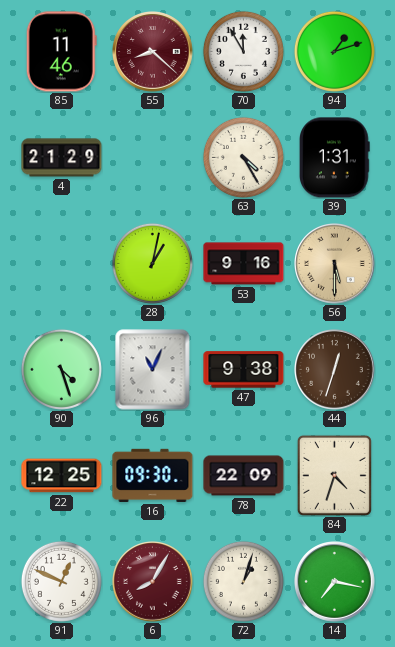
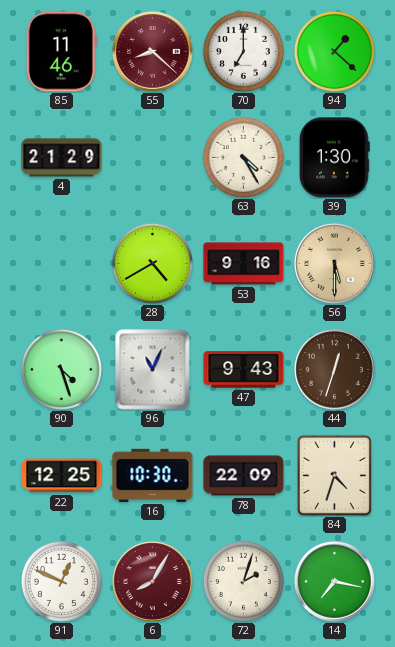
70: 11:55 -> 7:00 (243, 51)
94: 1:12 -> 1:22 (334, 51)
39: 1:31 -> 1:30 (335, 158)
28: 1:02 -> 4:40 (152, 263)
47: 9:38 -> 9:43 (244, 370)
16: 09:30 -> 10:30 (153, 475)
72: 1:03 -> 2:03 (243, 581)
